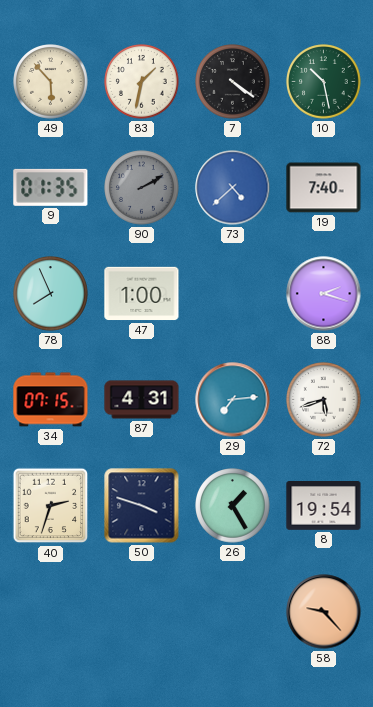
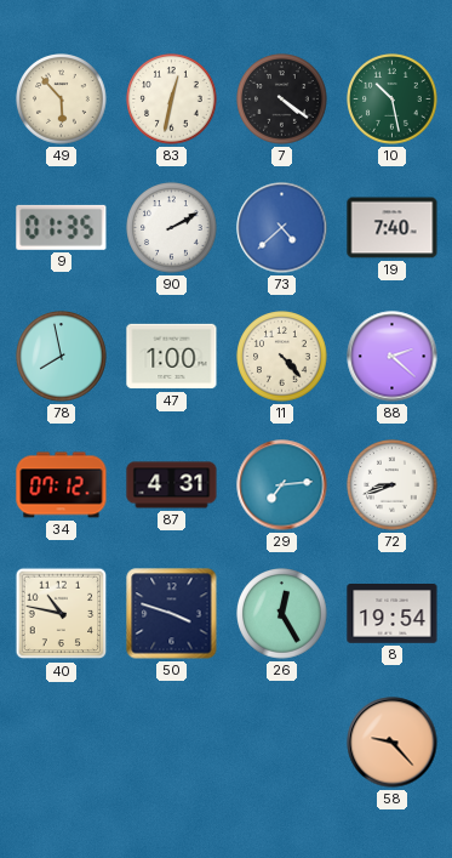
83: 1:32 -> 12:32 (172, 100)
90 dial: grey -> white (172, 228)
78: 7:56 -> 7:58 (62, 357)
11: none -> 4:23 (282, 357)
88: 2:18 -> 2:22 (393, 357)
34: 07:15 -> 07:12 (62, 485)
72: 5:42 -> 8:42 (393, 485)
40: 2:33 -> 10:47 (62, 614)
26: 1:25 -> 12:25 (282, 614)
